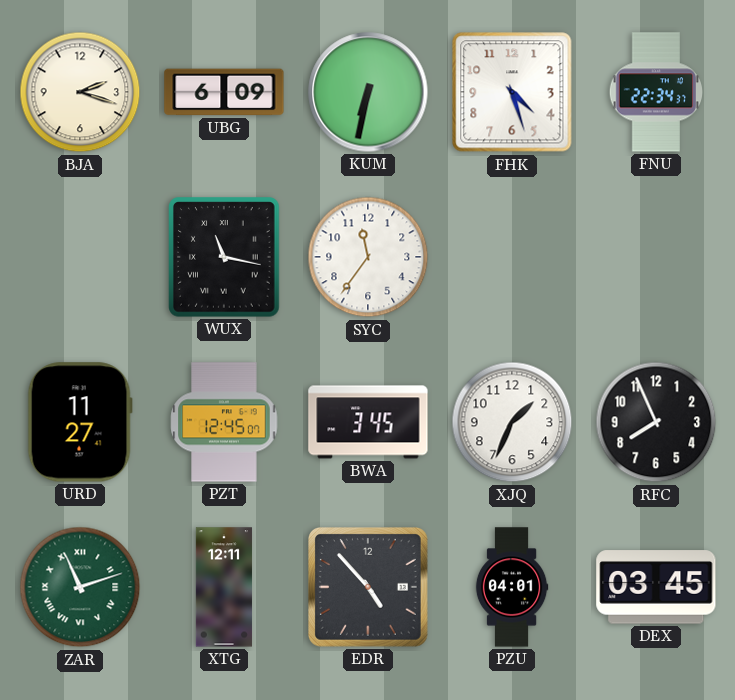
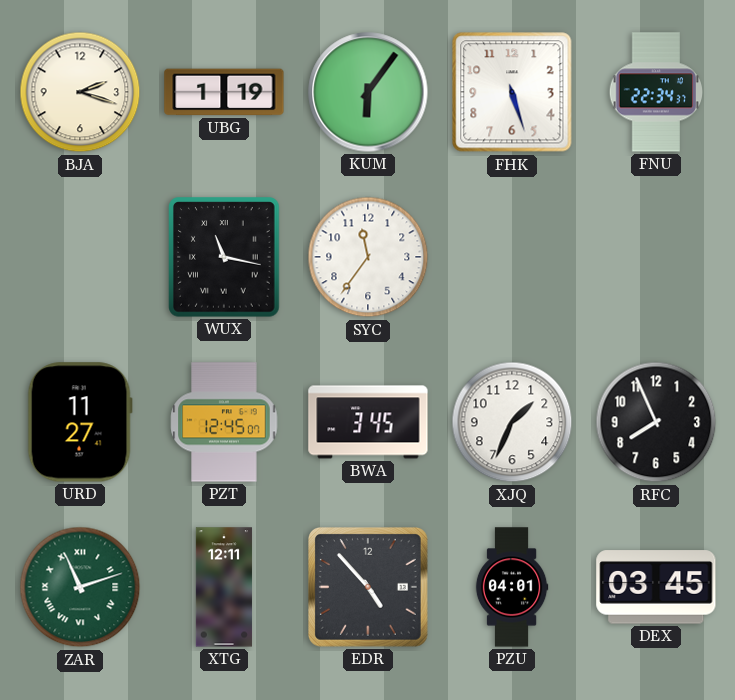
UBG: 6:09 -> 1:19 (224, 92)
KUM: 6:32 -> 6:06 (368, 92)
FHK: 4:27 -> 5:27 (512, 92)
